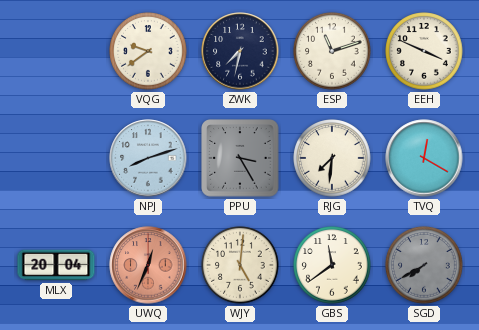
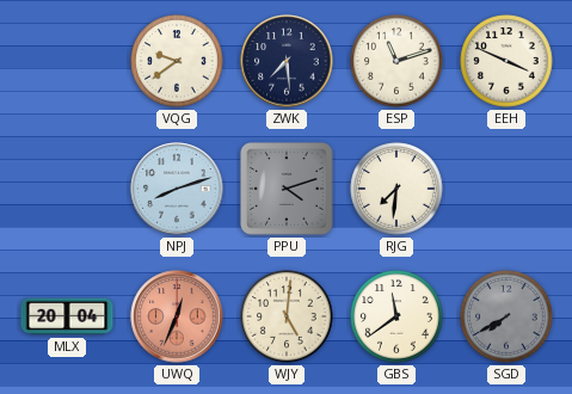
ZWK: 7:32 -> 7:29 (287, 61)
PPU: 3:25 -> 4:12 (287, 189)
TVQ: 12:20 -> none (424, 158)
